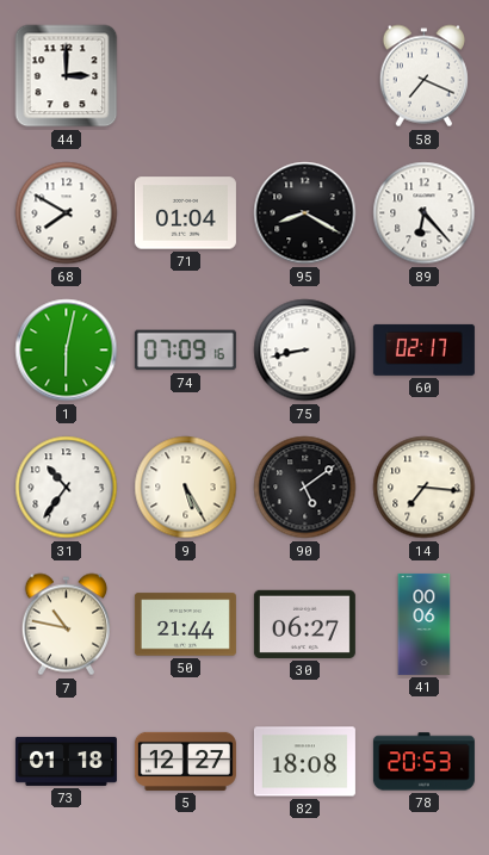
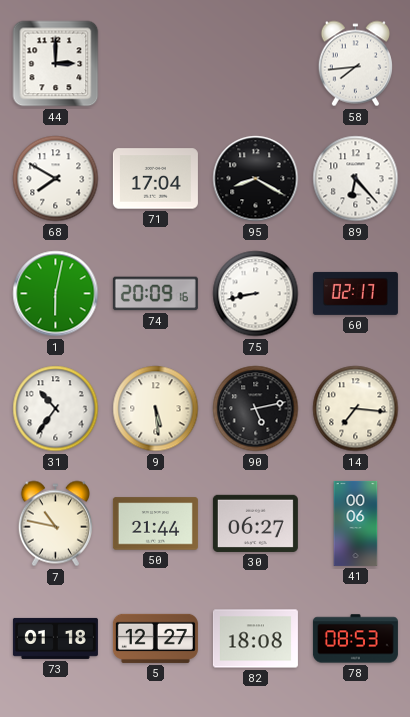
58: 7:19 -> 7:44 (355, 64)
71: 01:04 -> 17:04 (155, 179)
74: 07:09 -> 20:09 (155, 294)
9: 5:25 -> 5:29 (156, 409)
90: 5:09 -> 5:13 (256, 409)
78: 20:53 -> 08:53 (355, 639)
